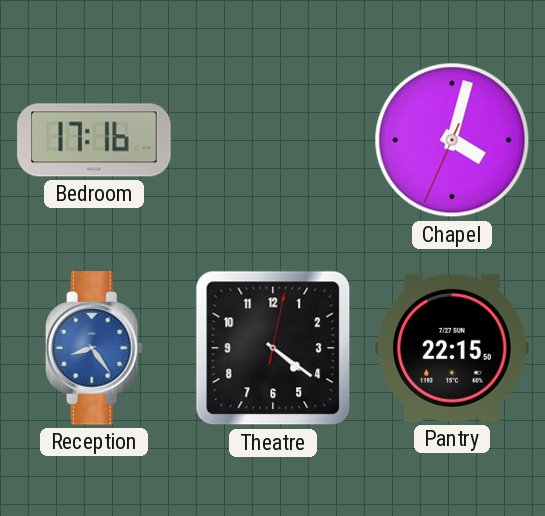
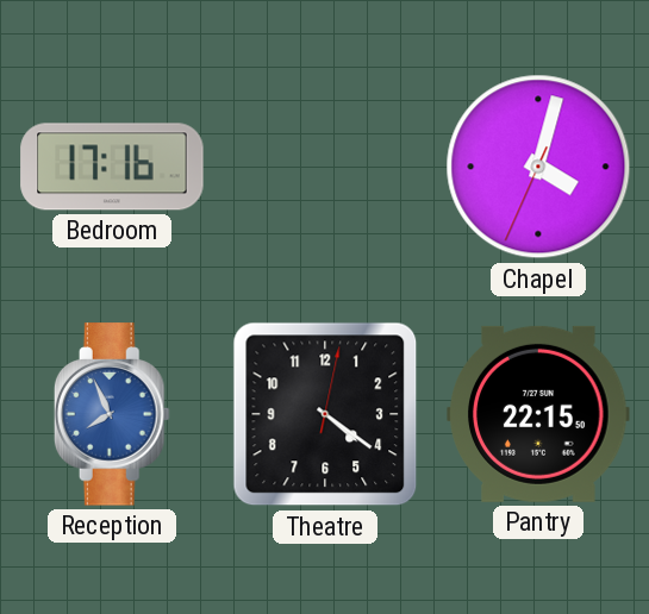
Reception: 8:24 -> 7:56 (112, 414)
